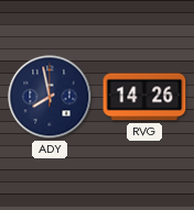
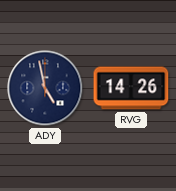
ADY: 7:58 -> 4:58 (45, 88)
